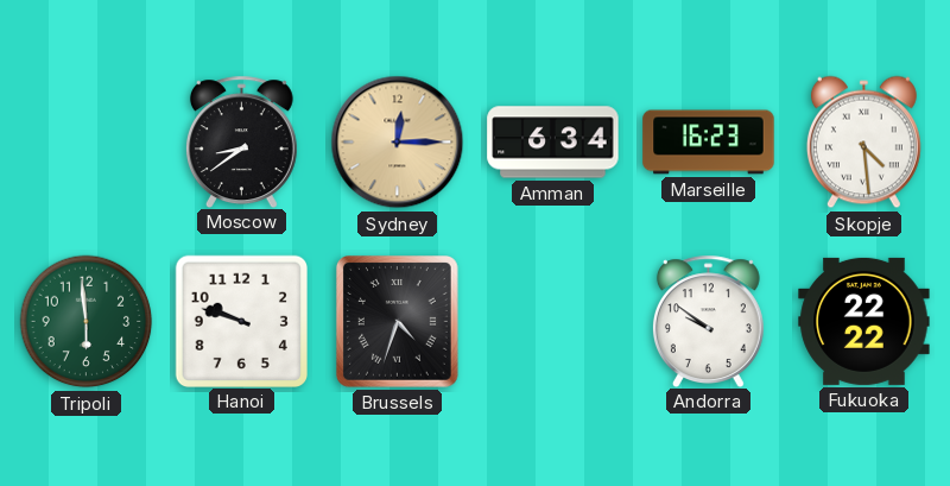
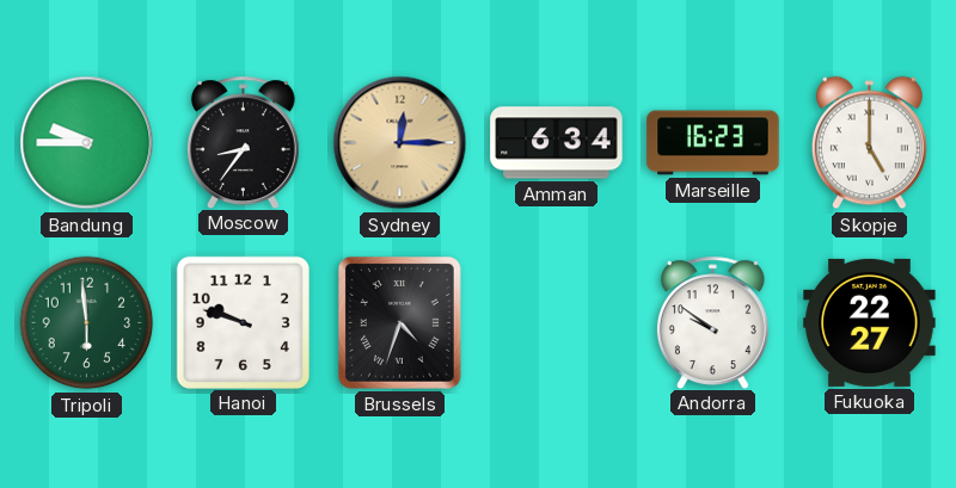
Bandung: none -> 9:45 (87, 143)
Moscow: 8:39 -> 8:36 (243, 142)
Skopje: 4:29 -> 5:00 (869, 143)
Fukuoka: 22:22 -> 22:27 (870, 322)
